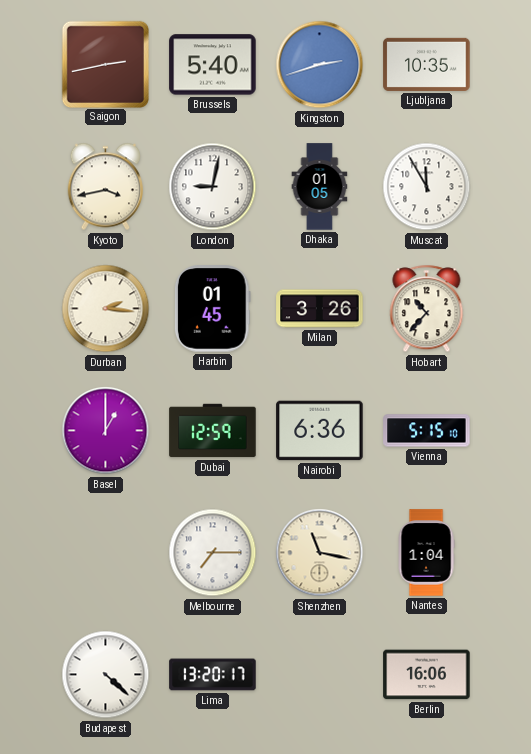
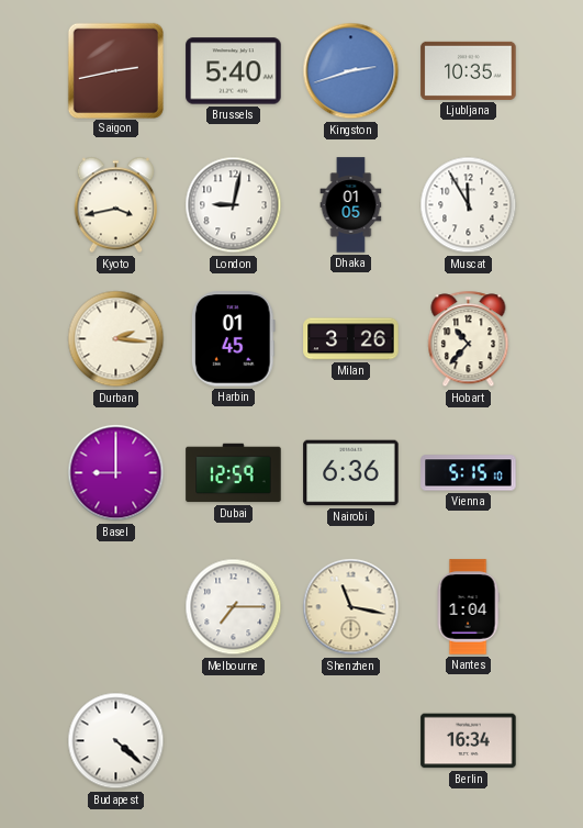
Basel: 1:00 -> 9:00 (116, 473)
Lima: 13:20 -> none (213, 675)
Berlin: 16:06 -> 16:34 (469, 741)
